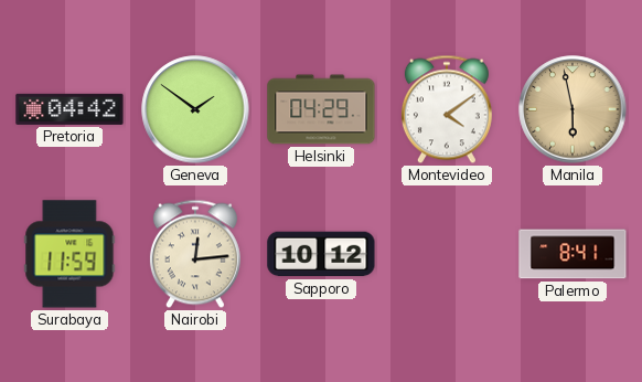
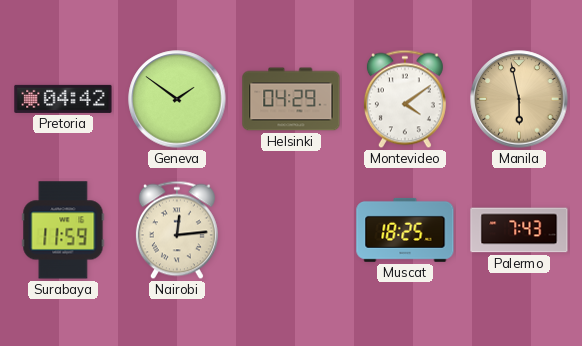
Sapporo: 10:12 -> none (321, 254)
Muscat: none -> 18:25 (405, 230)
Palermo: 8:41 -> 7:43 (519, 230)
